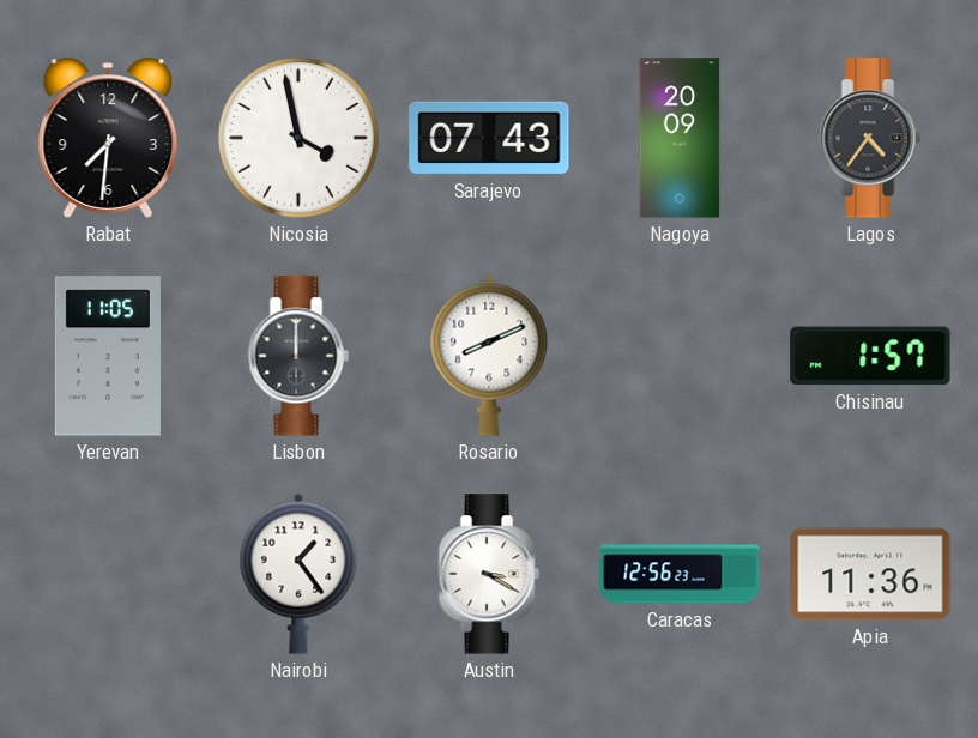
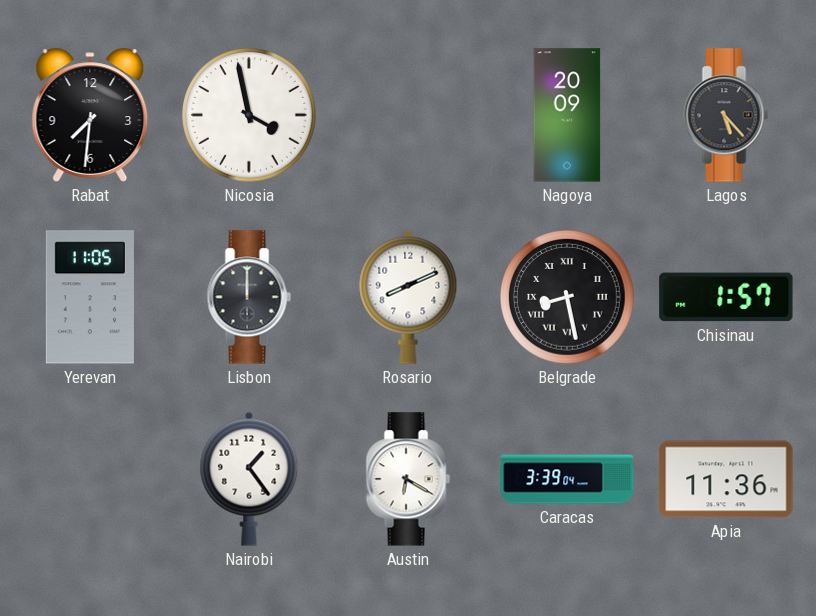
Sarajevo: 07:43 -> none (489, 138)
Lagos: 4:36 -> 5:23 (726, 115)
Belgrade: none -> 8:28 (568, 298)
Austin: 3:20 -> 6:20 (408, 479)
Caracas: 12:56 -> 3:39 (567, 479)
